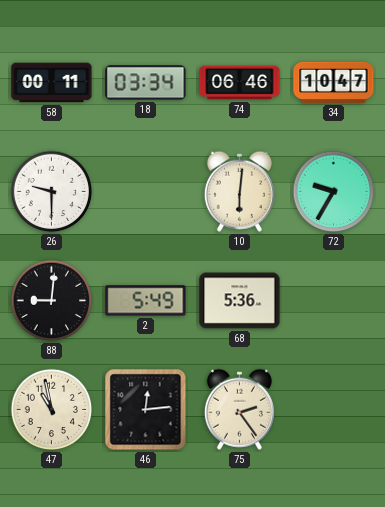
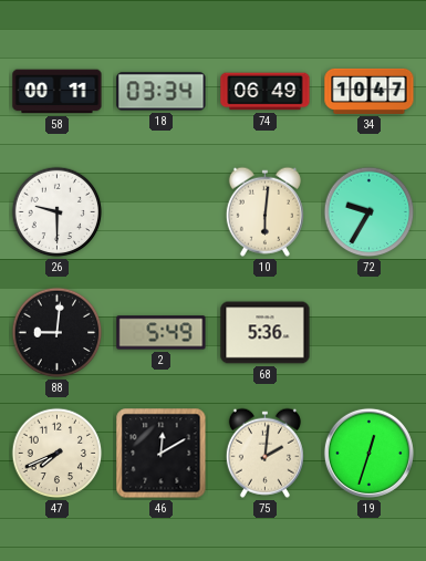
74: 06:46 -> 06:49 (266, 92)
47: 10:58 -> 7:41 (58, 454)
46: 12:14 -> 12:10 (162, 454)
75: 2:24 -> 2:01 (264, 453)
19: none -> 12:33 (368, 453)
